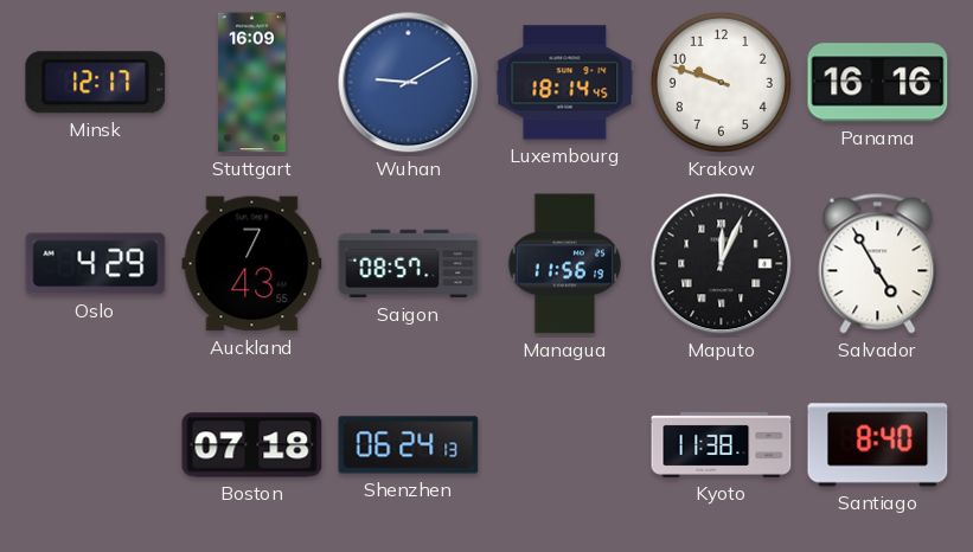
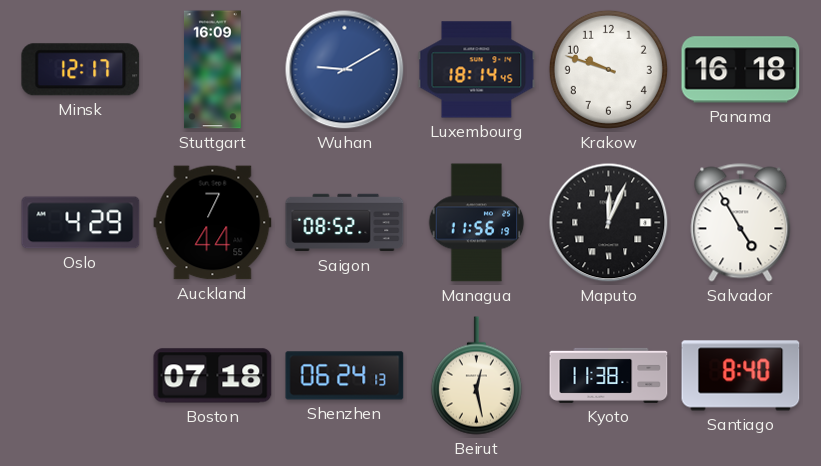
Panama: 16:16 -> 16:18 (741, 70)
Auckland: 7:43 -> 7:44 (213, 223)
Saigon: 08:57 -> 08:52 (345, 223)
Beirut: none -> 12:28 (476, 376)
